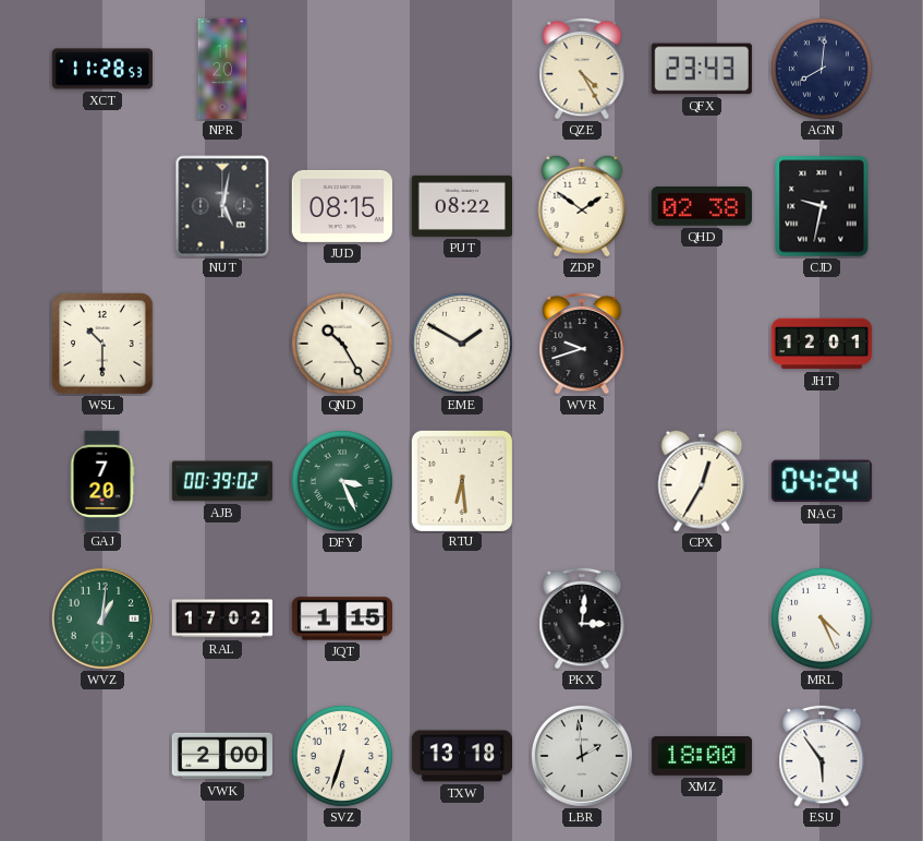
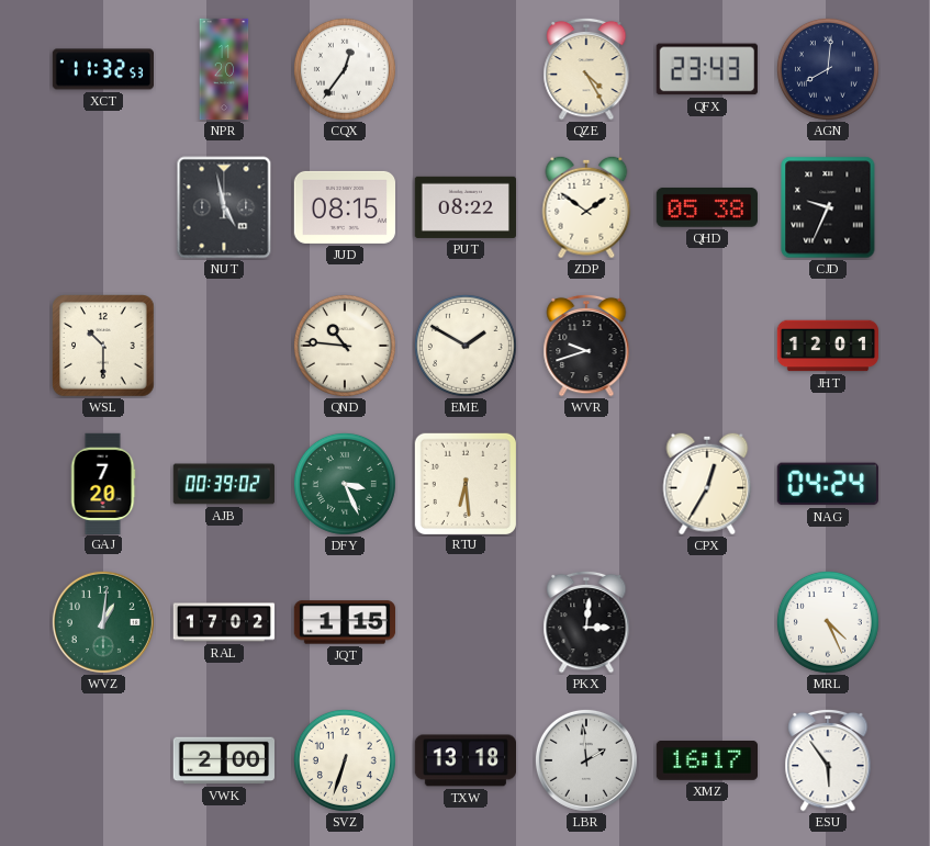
XCT: 11:28 -> 11:32 (102, 69)
CQX: none -> 12:36 (345, 69)
NUT: 5:02 -> 4:58 (224, 207)
QHD: 02:38 -> 05:38 (707, 207)
CJD: 9:32 -> 9:34 (828, 207)
QND: 10:25 -> 10:46 (345, 346)
XMZ: 18:00 -> 16:17 (706, 762)
